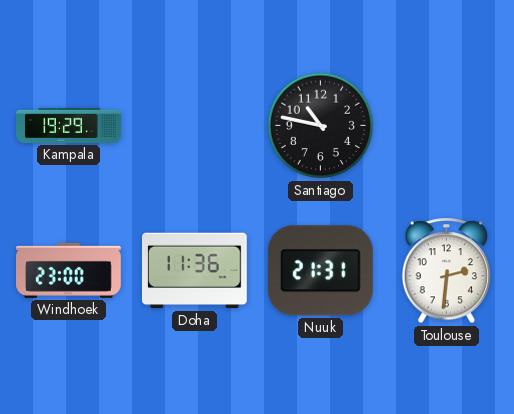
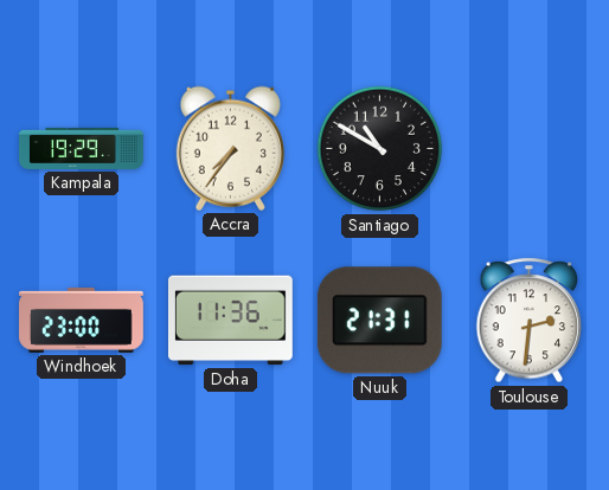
Accra: none -> 7:36 (230, 148)
Santiago: 10:47 -> 10:50 (380, 149)
